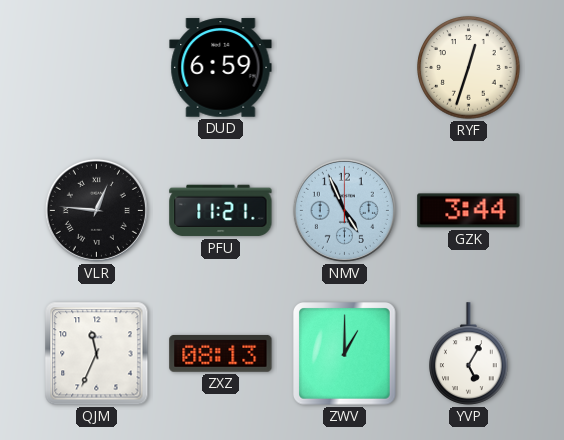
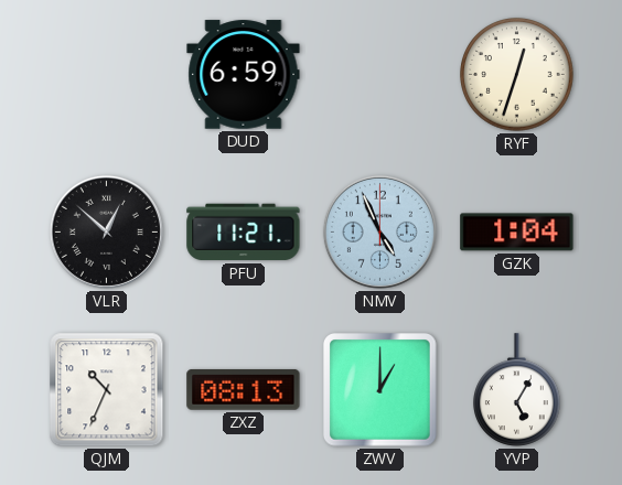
VLR: 12:46 -> 12:52 (106, 231)
GZK: 3:44 -> 1:04 (517, 233)
QJM: 11:34 -> 10:34 (107, 390)
